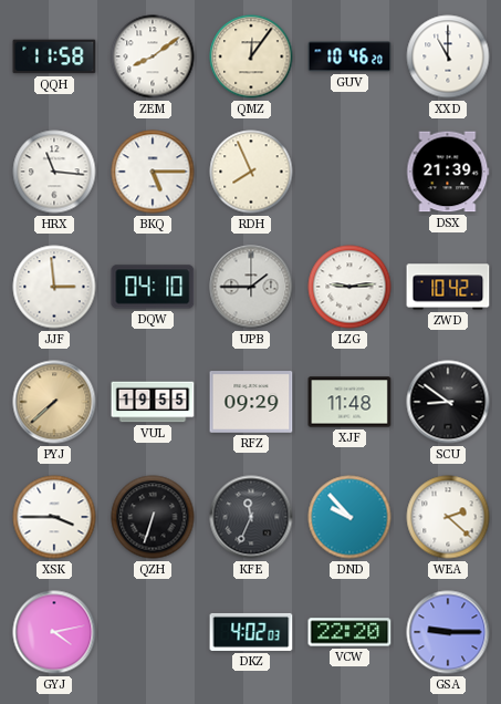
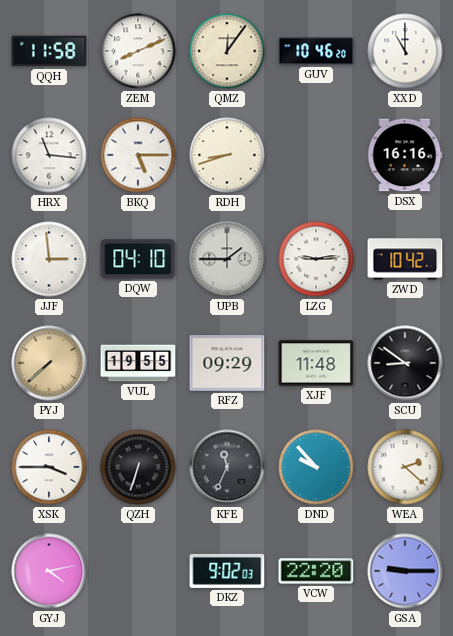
ZEM: 8:09 -> 8:11 (138, 51)
RDH: 7:56 -> 8:42 (227, 155)
DSX: 21:39 -> 16:16 (405, 155)
DKZ: 4:02 -> 9:02 (227, 571)
